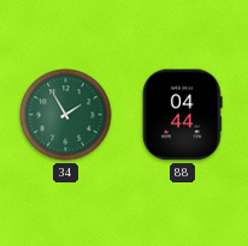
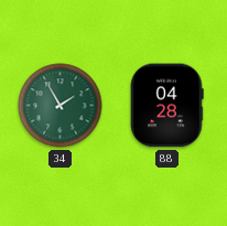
88: 04:44 -> 04:28 (167, 106)
